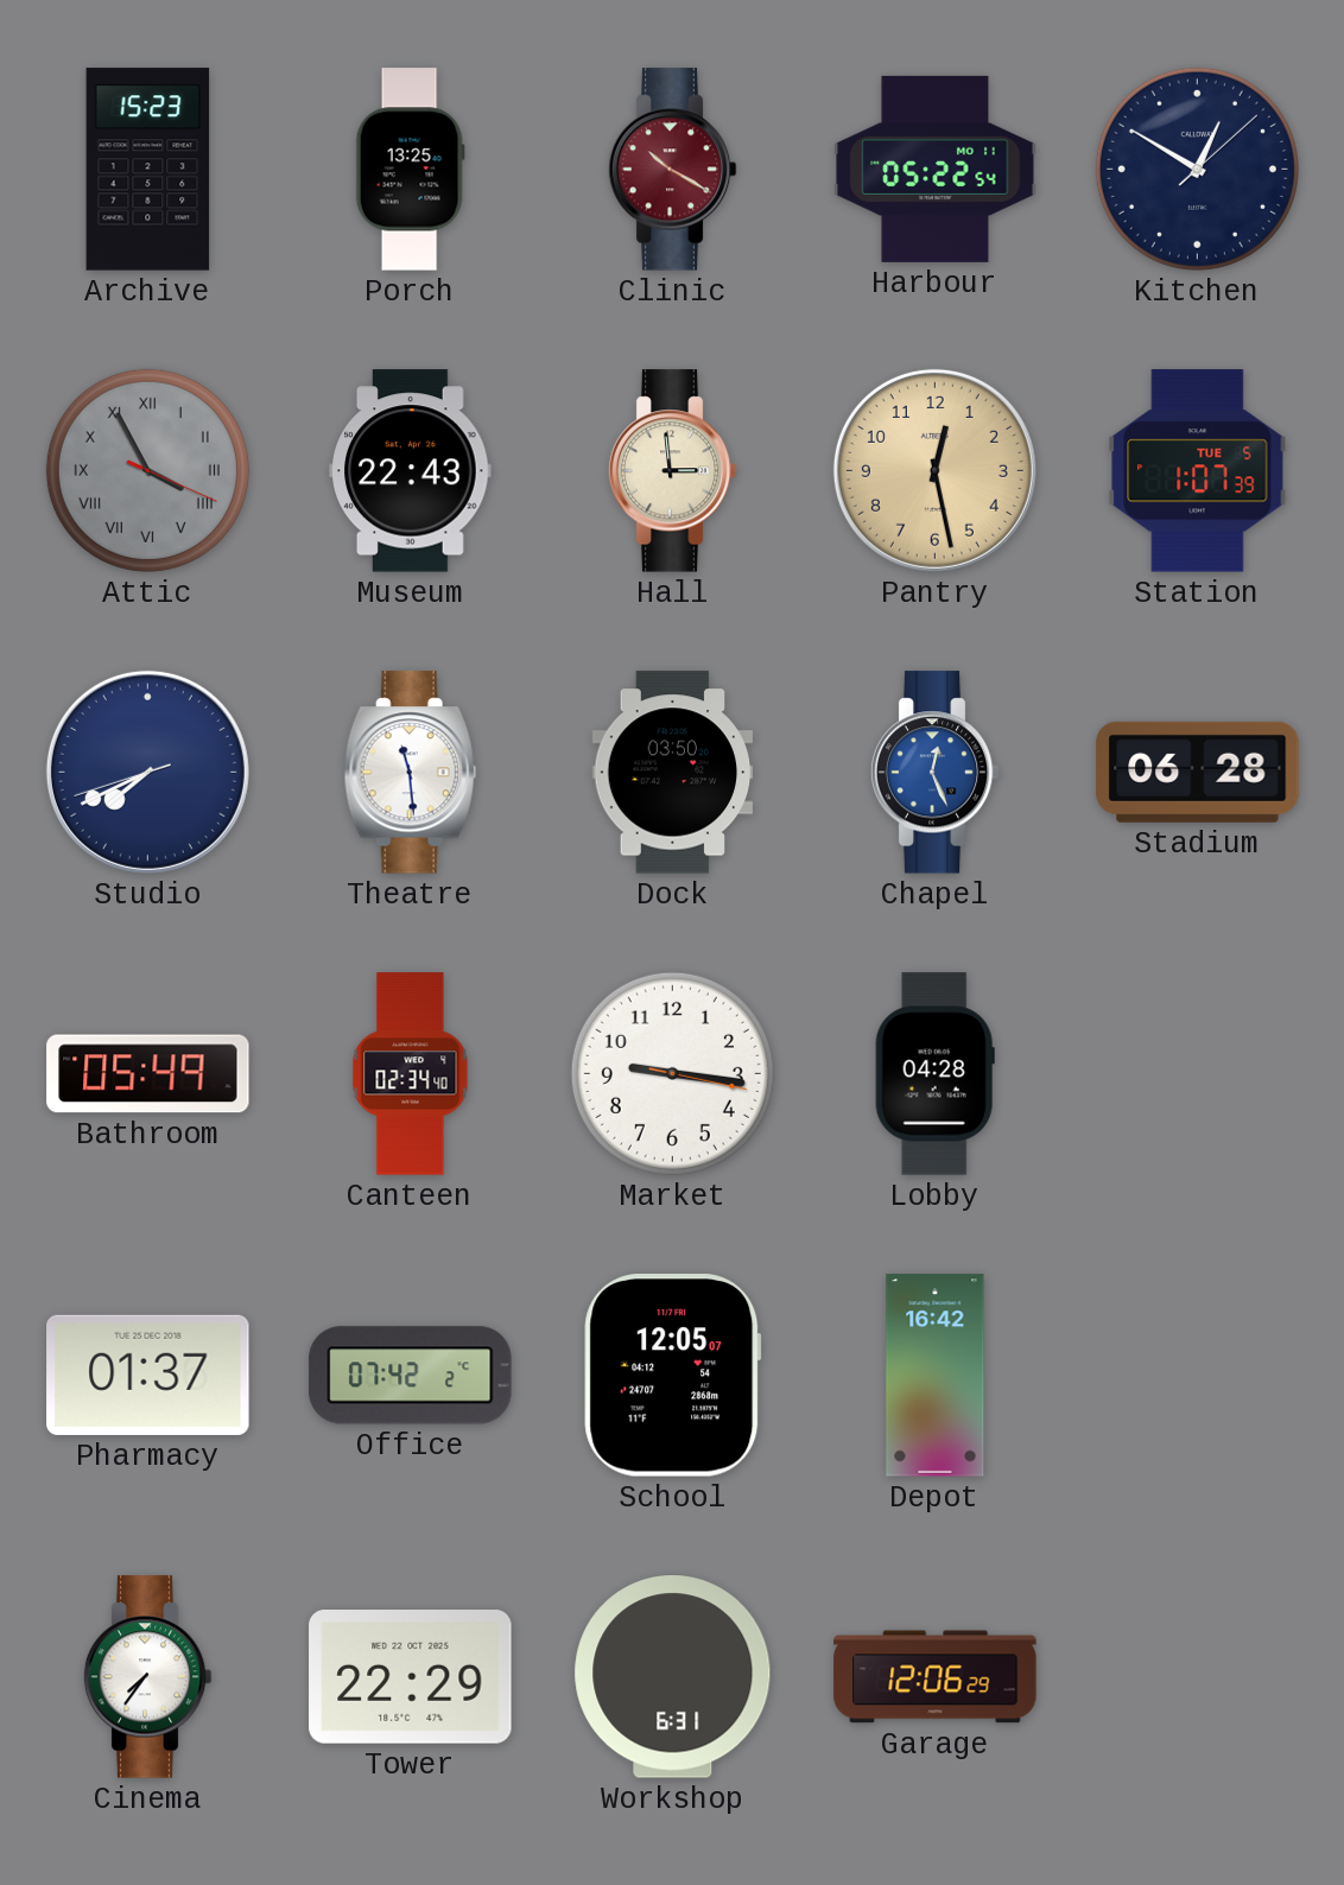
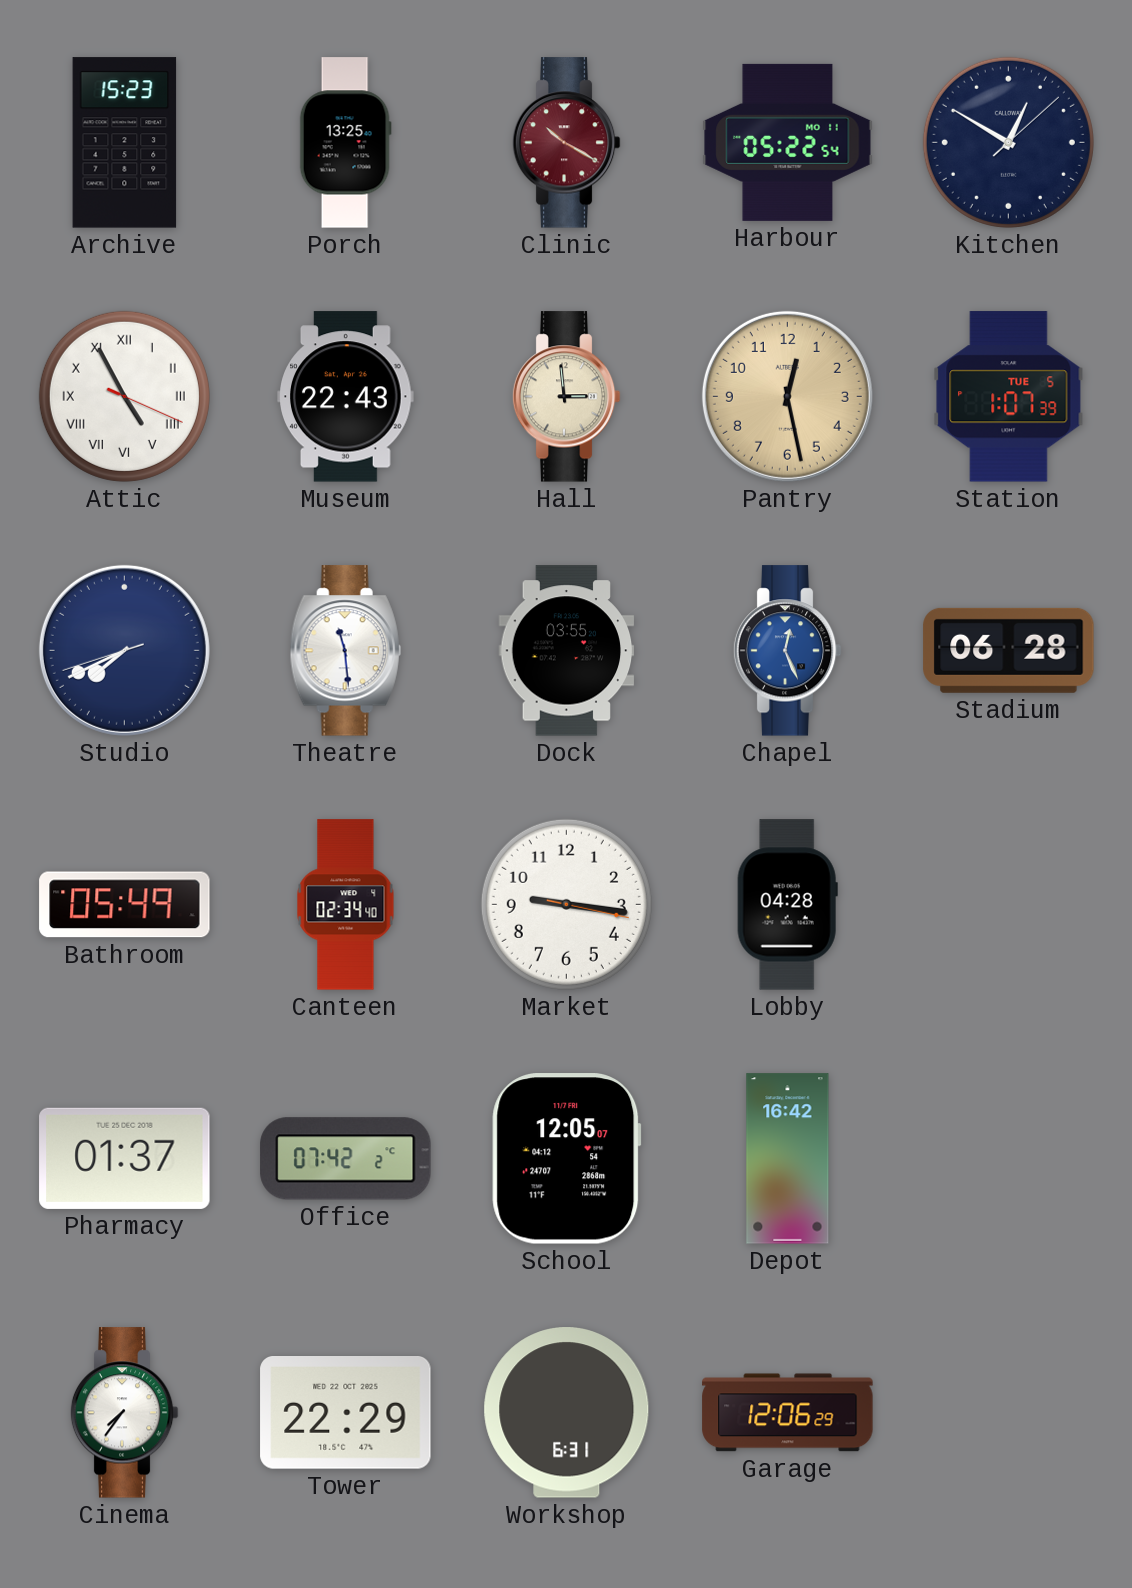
Attic: 3:55 -> 4:55 (124, 396)
Attic dial: grey -> white (124, 396)
Dock: 03:50 -> 03:55 (567, 651)
